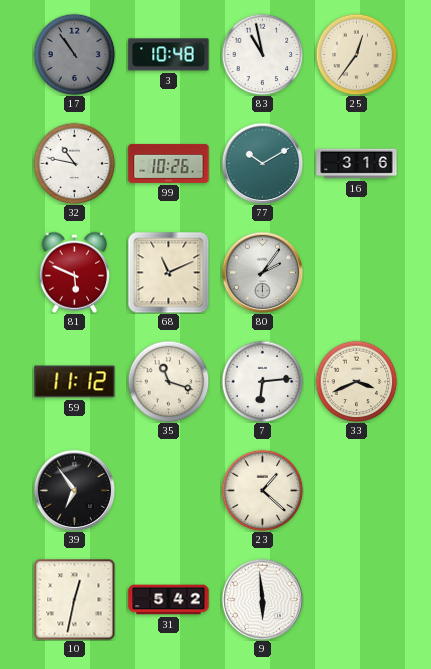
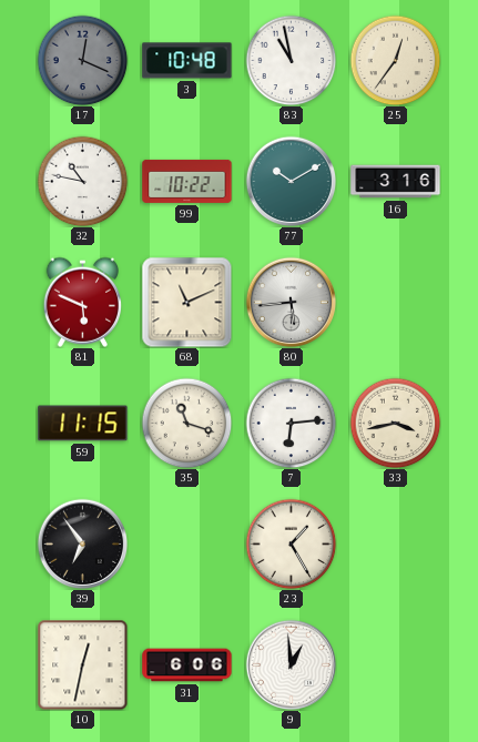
17: 10:54 -> 12:19 (82, 60)
99: 10:26 -> 10:22 (187, 181)
80: 2:06 -> 5:44 (291, 302)
59: 11:12 -> 11:15 (83, 424)
33: 3:41 -> 3:43 (395, 423)
23: 1:22 -> 1:25 (291, 543)
31: 5:42 -> 6:06 (187, 665)
9: 5:59 -> 12:59 (291, 664)
